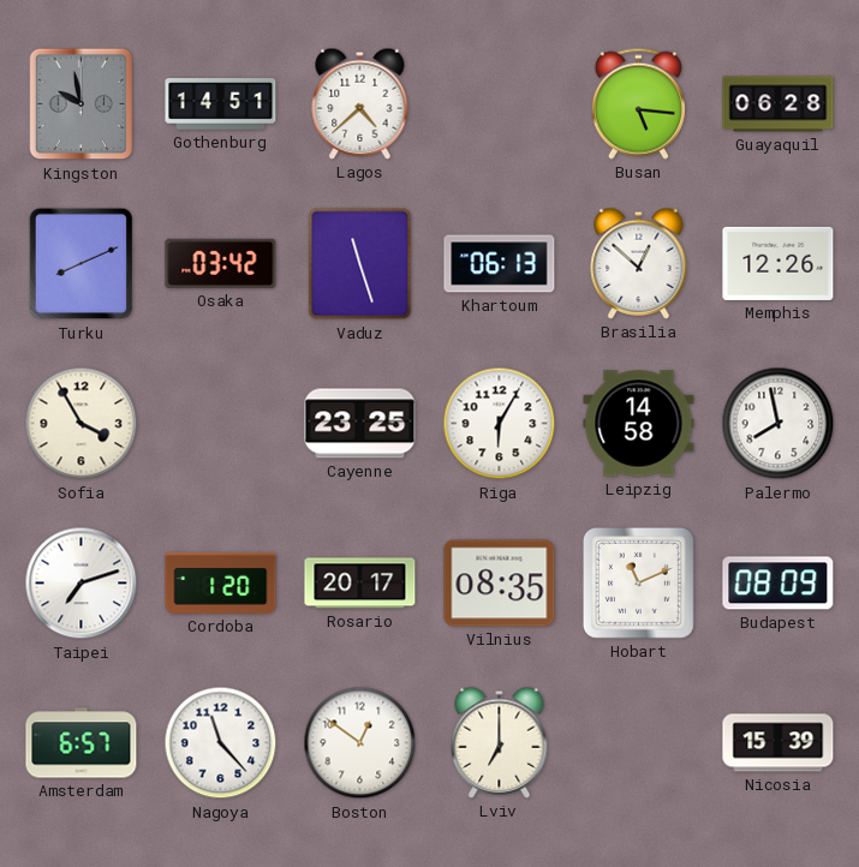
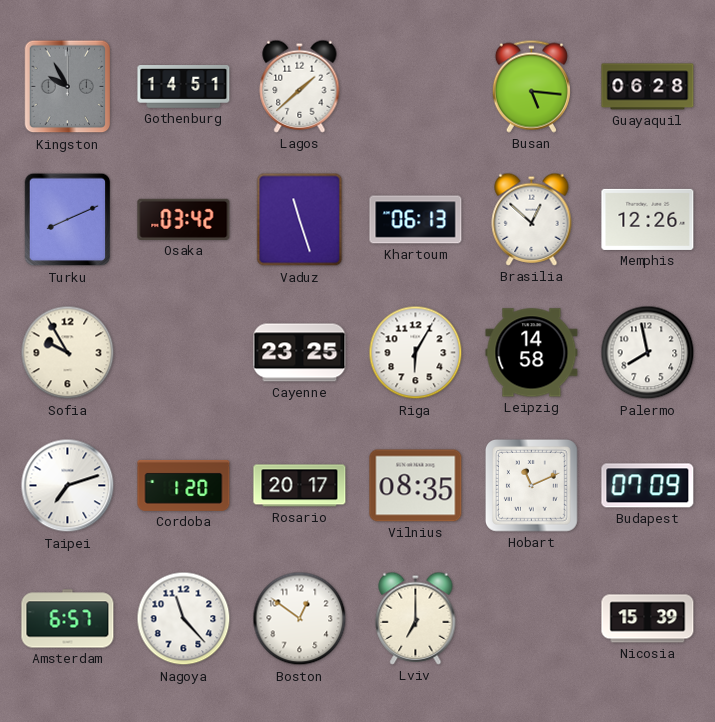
Kingston: 9:58 -> 9:55 (68, 87)
Lagos: 4:38 -> 1:38 (300, 86)
Sofia: 3:55 -> 9:55 (68, 353)
Budapest: 08:09 -> 07:09 (648, 486)
